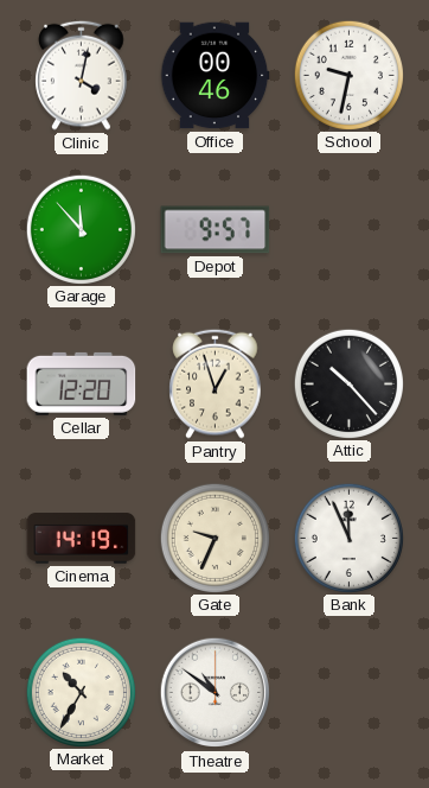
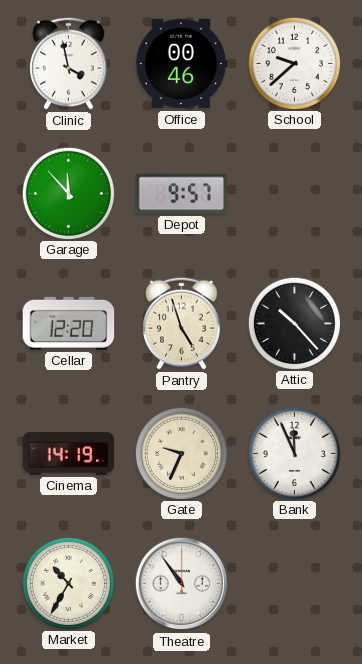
Clinic: 4:02 -> 3:58 (69, 63)
School: 9:32 -> 9:38 (294, 63)
Pantry: 12:57 -> 4:57 (182, 323)
Theatre: 10:51 -> 10:54 (182, 584)
